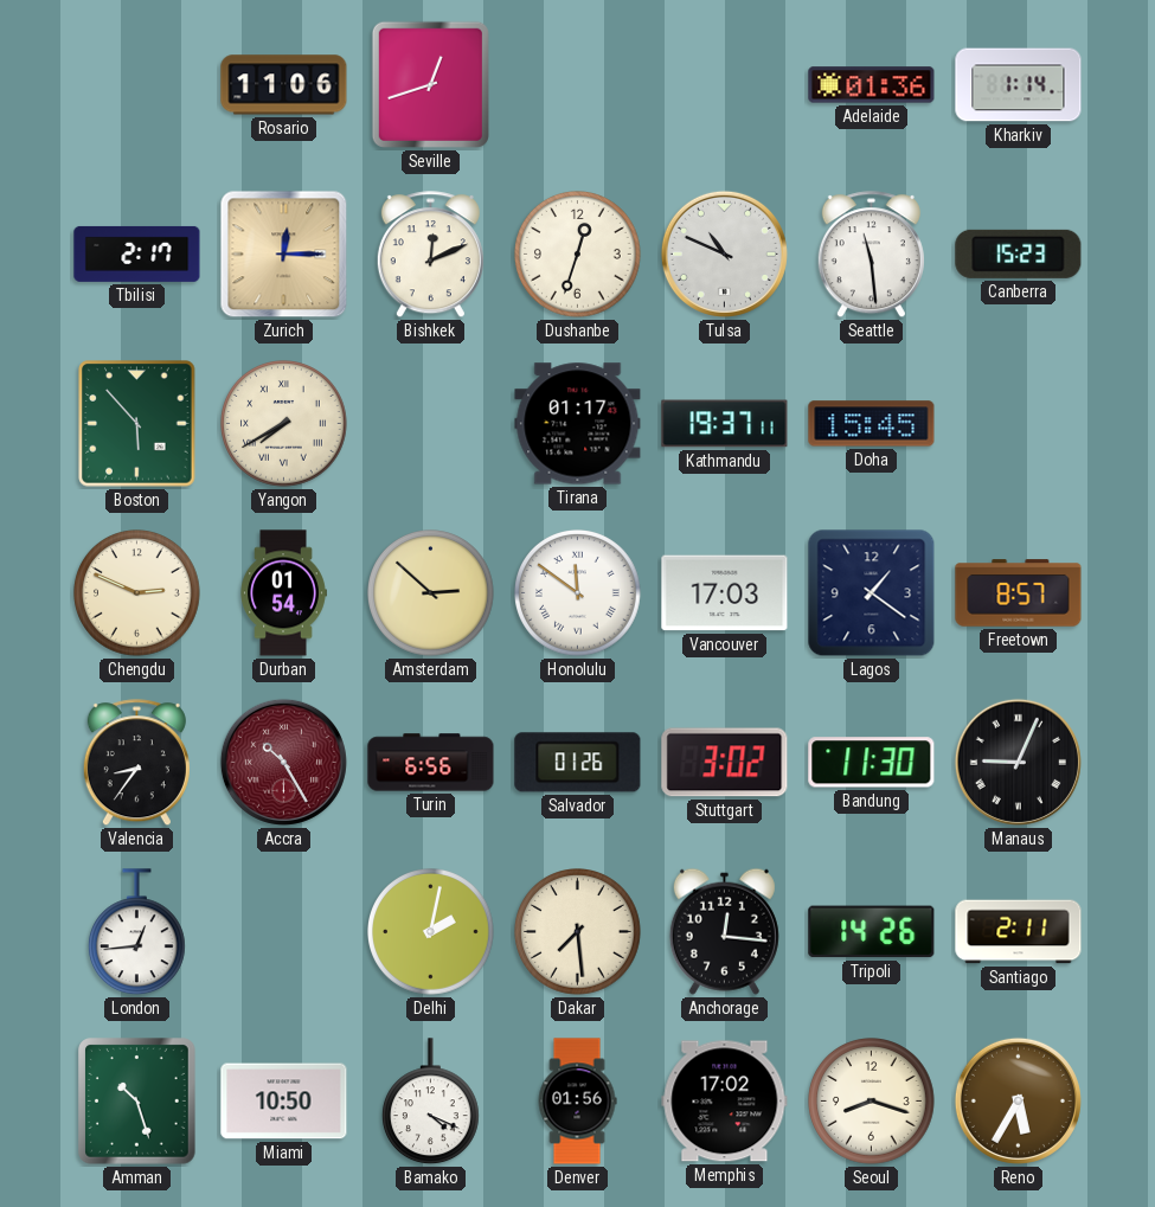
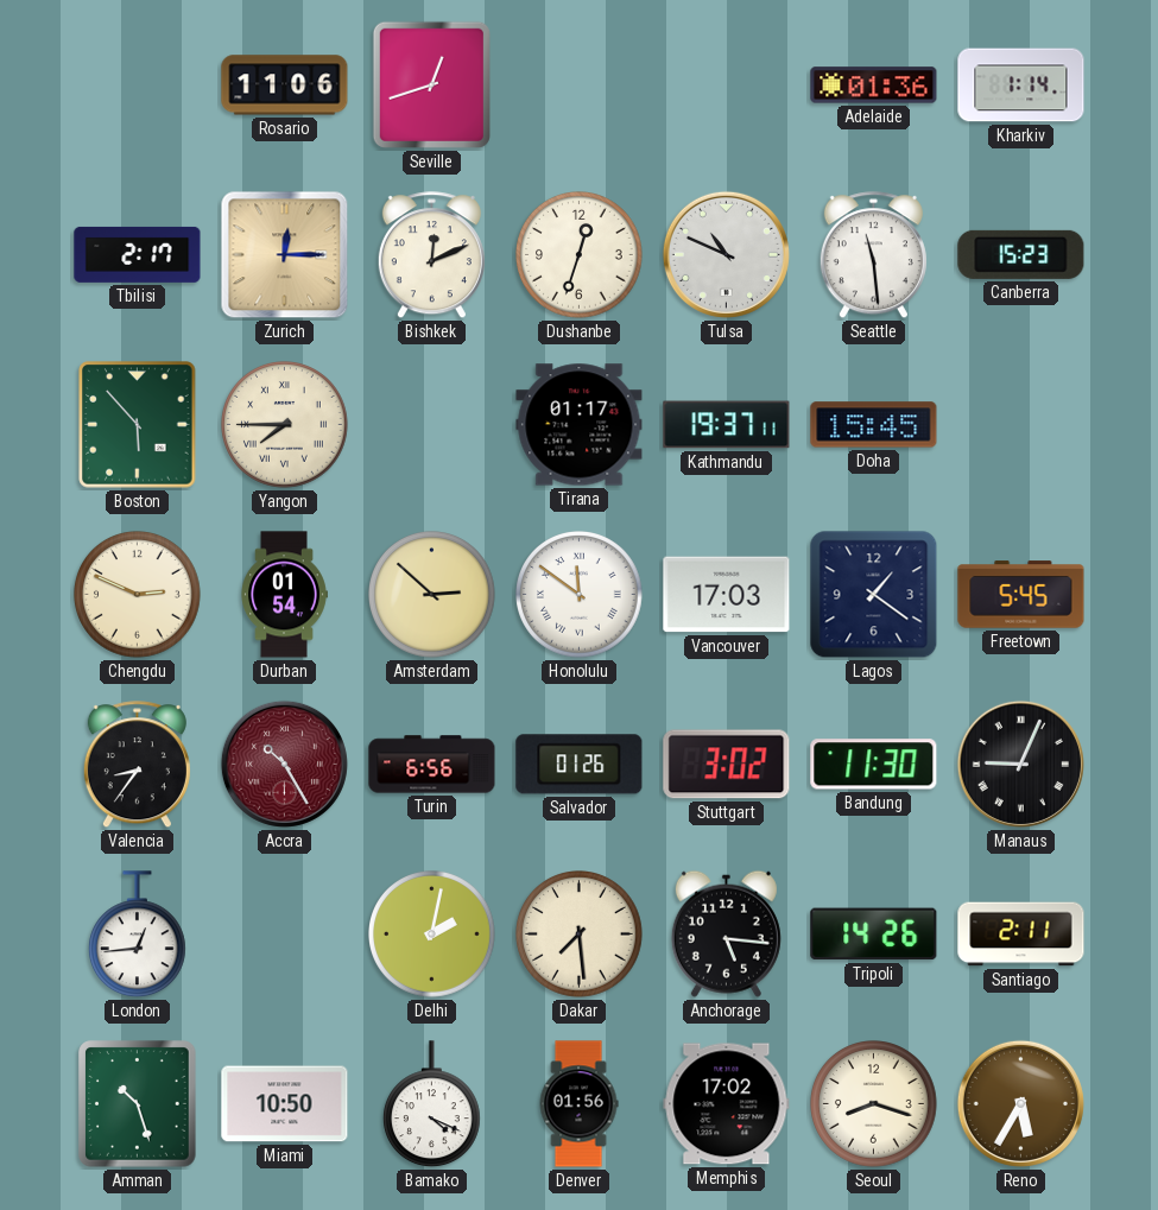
Yangon: 7:40 -> 7:45 (285, 425)
Freetown: 8:57 -> 5:45 (1021, 595)
Anchorage: 12:16 -> 5:16 (726, 933)
